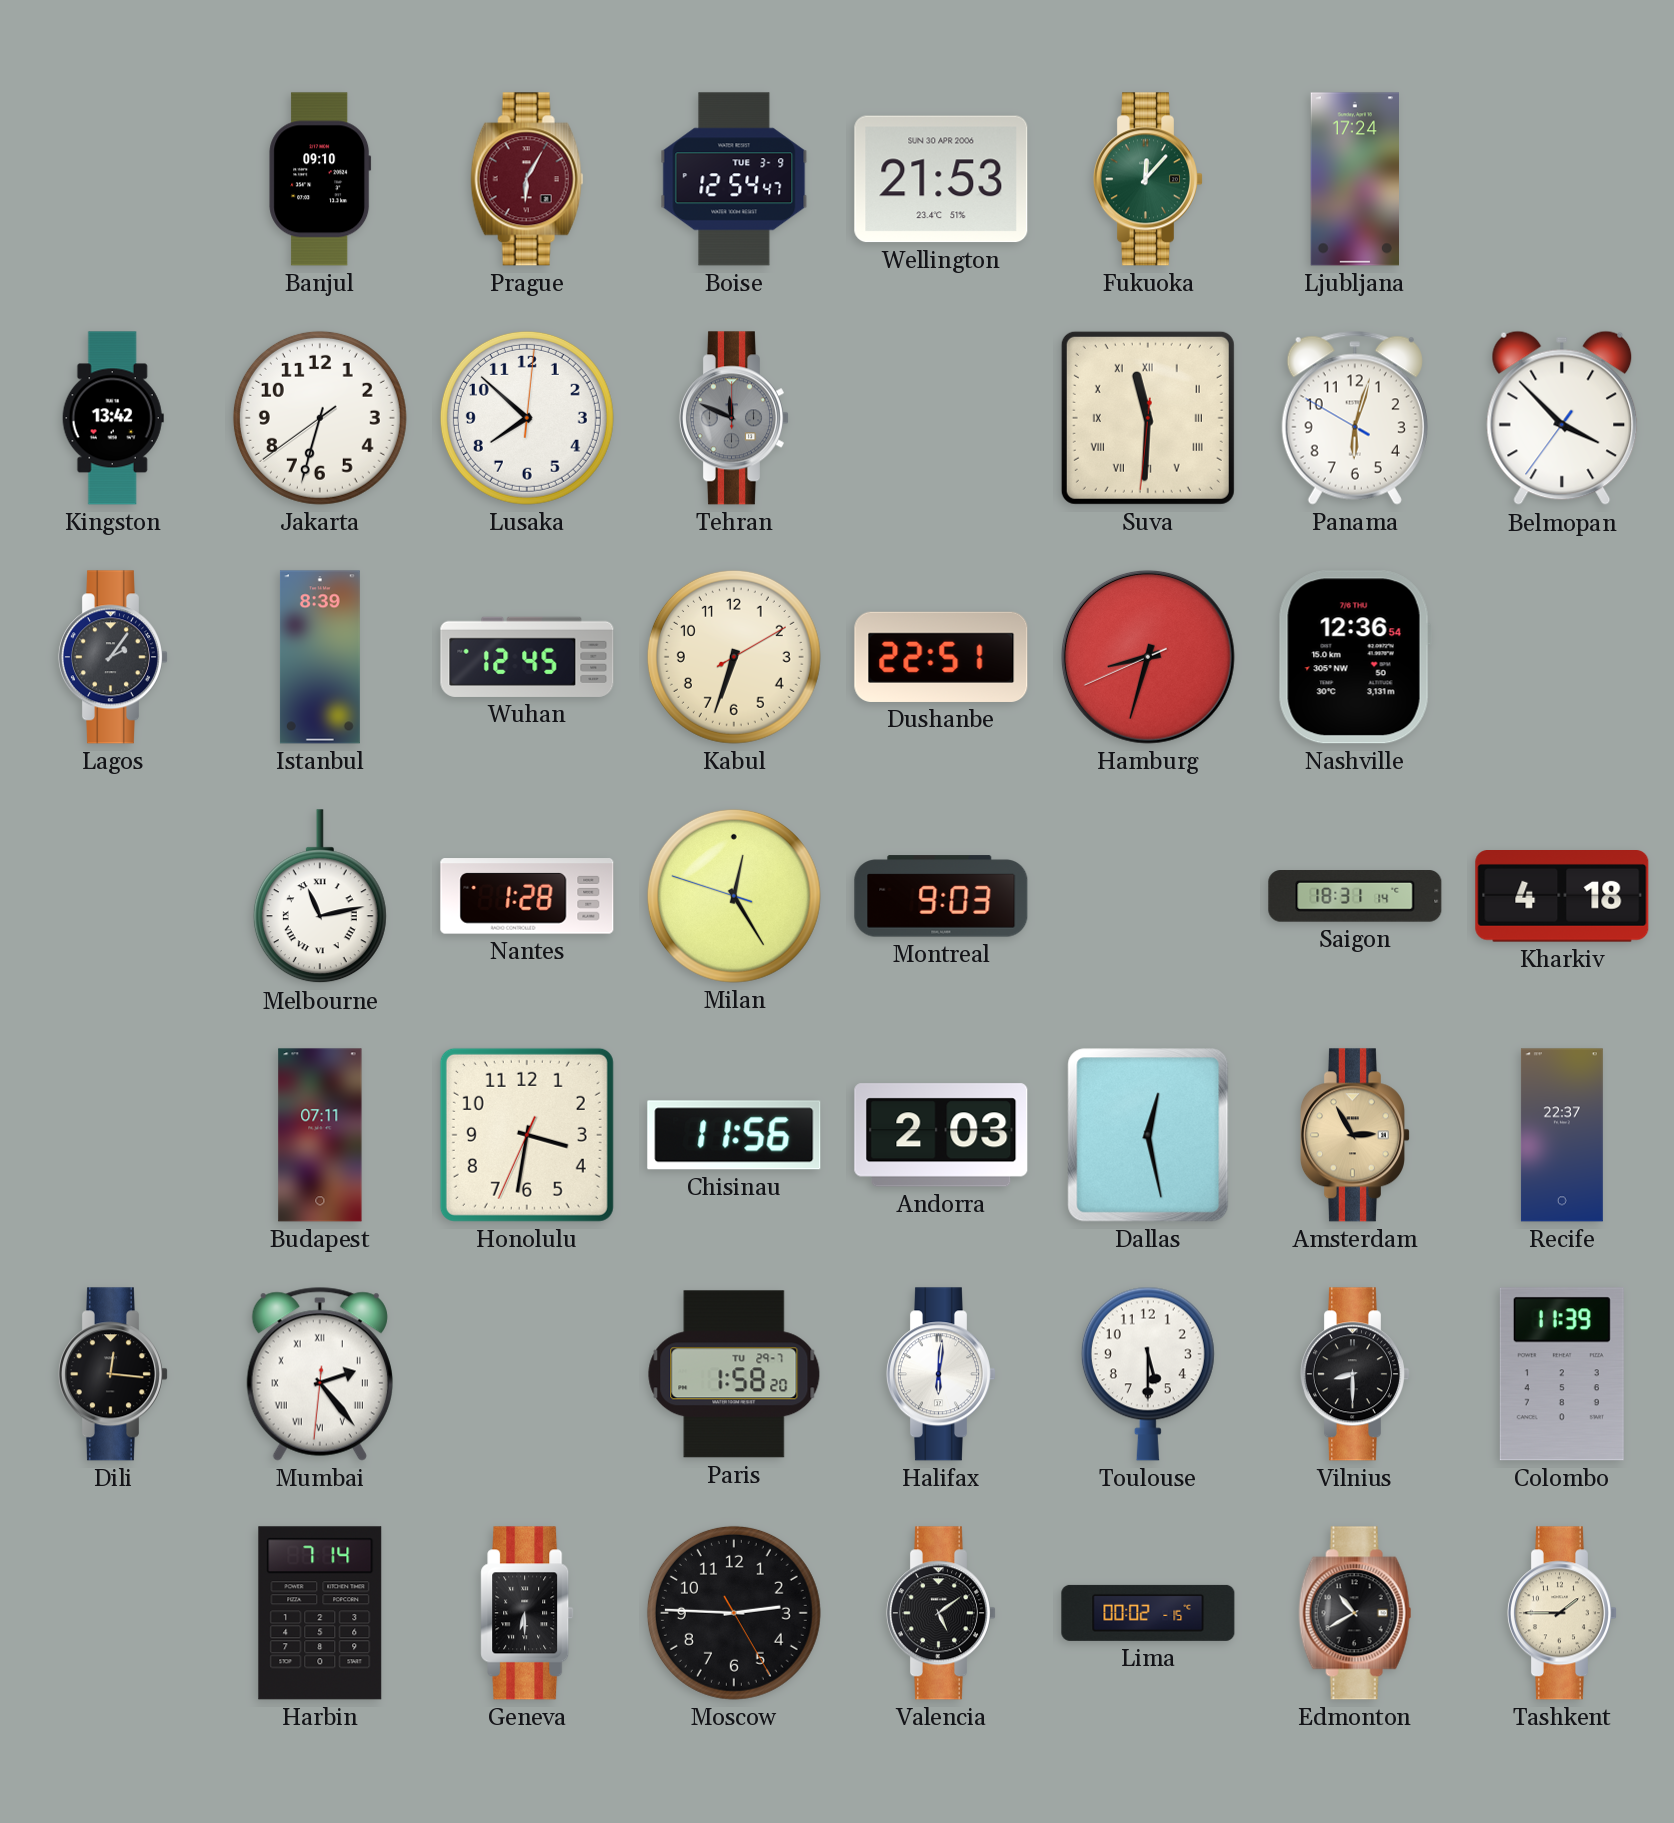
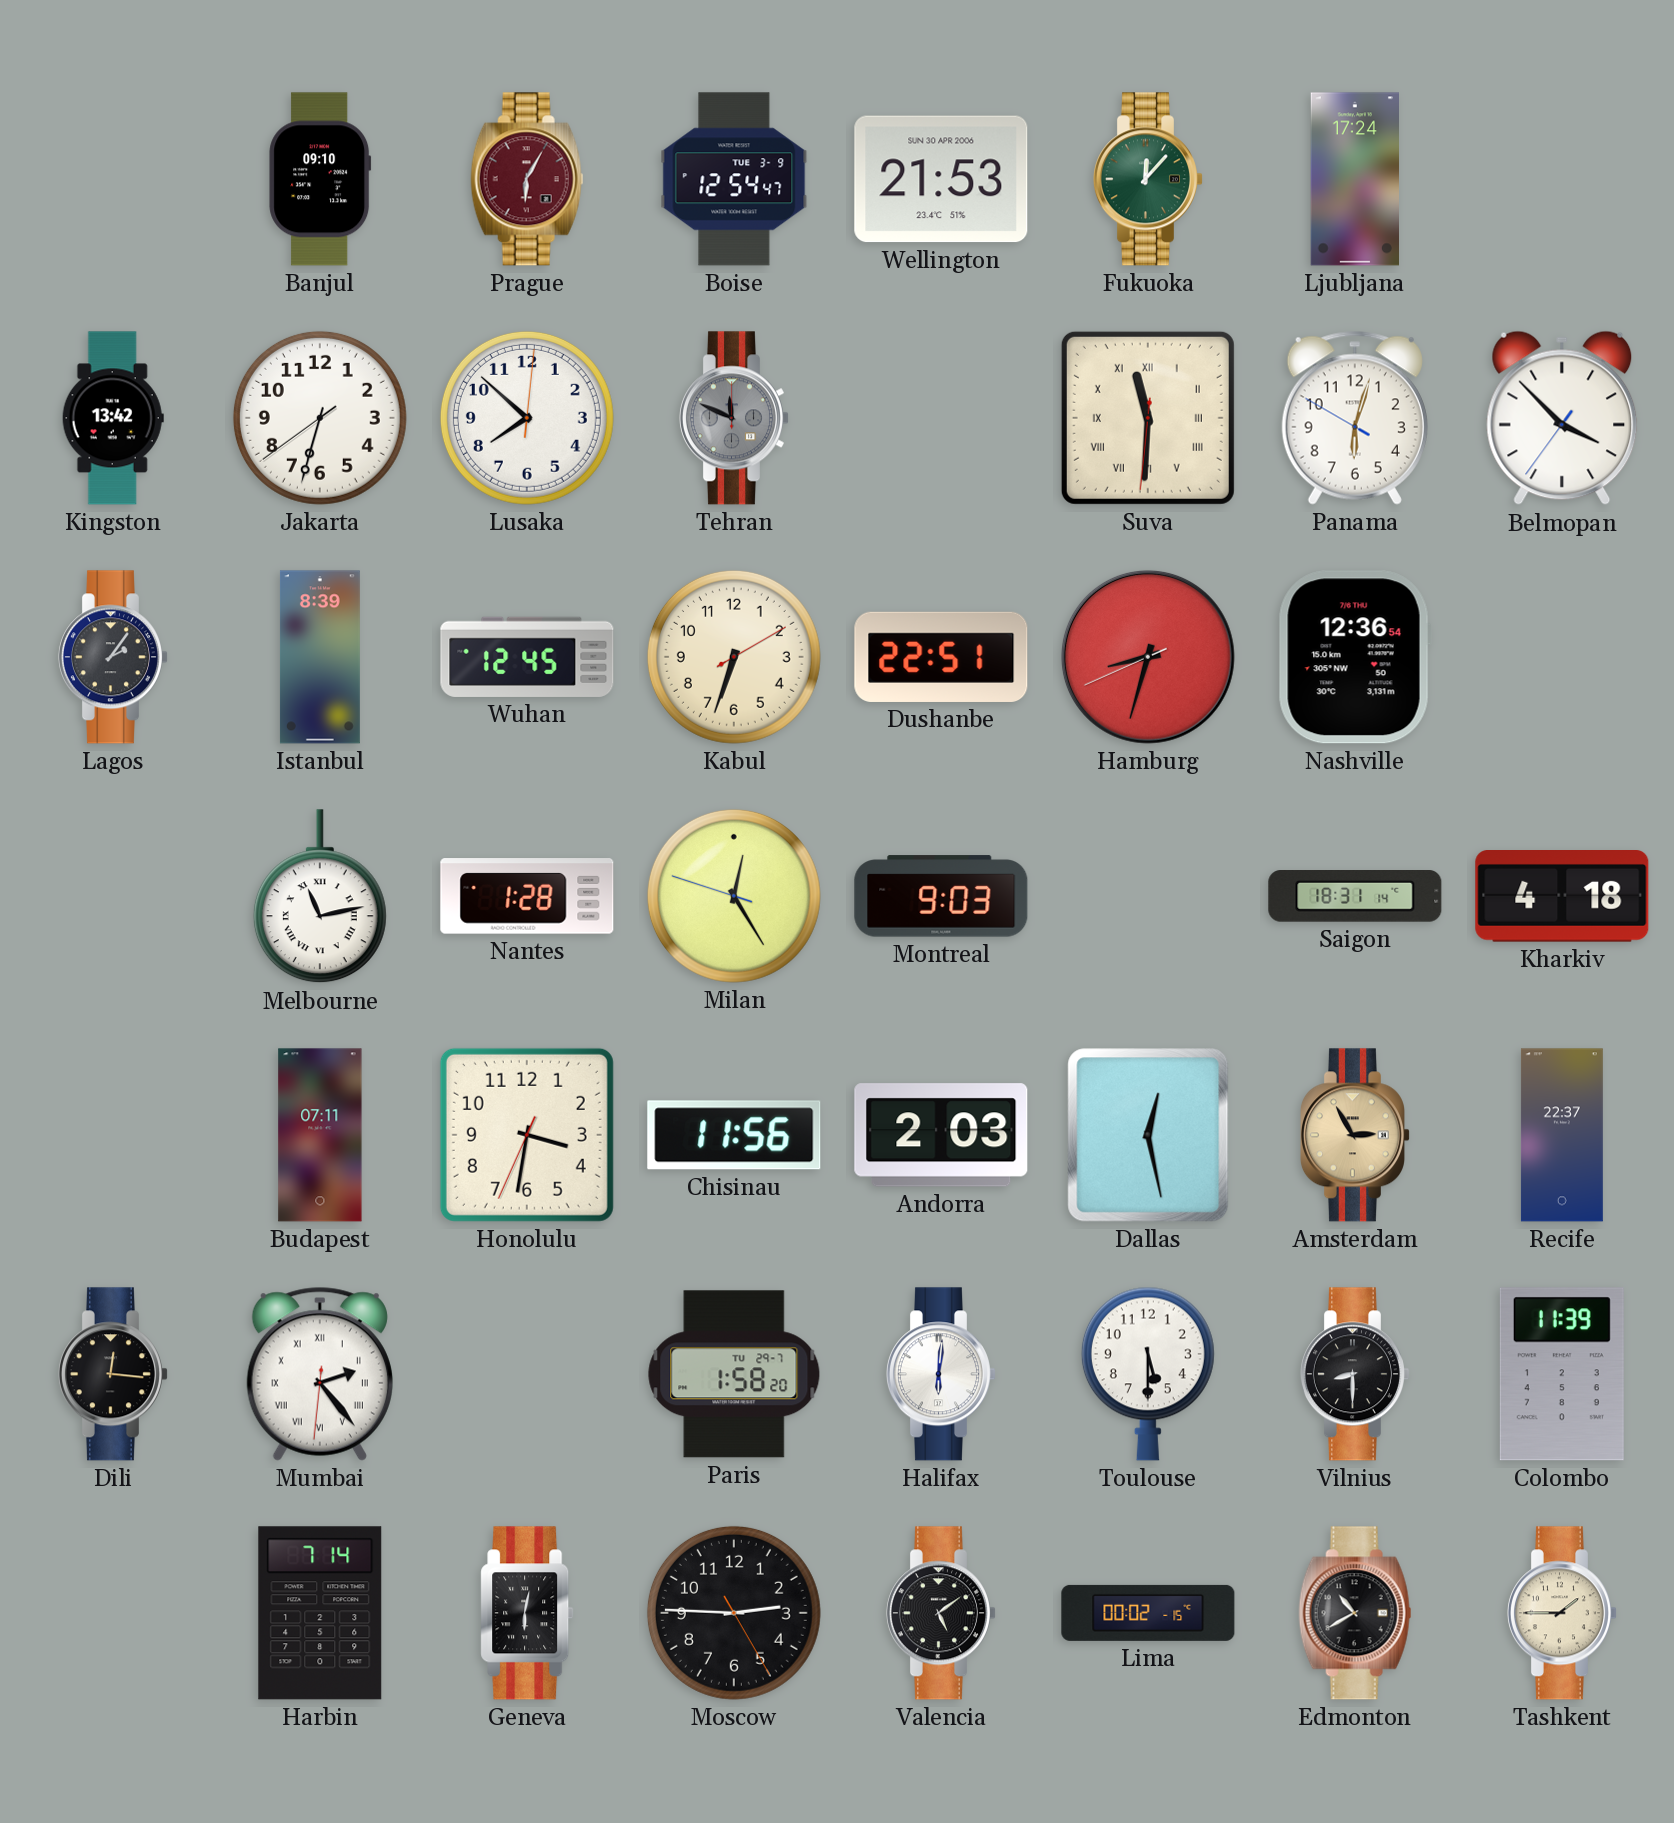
Geneva: 6:30 -> 6:02 (527, 1613)
